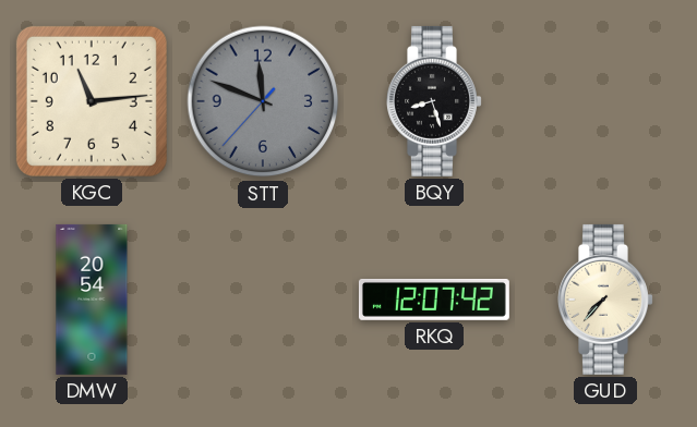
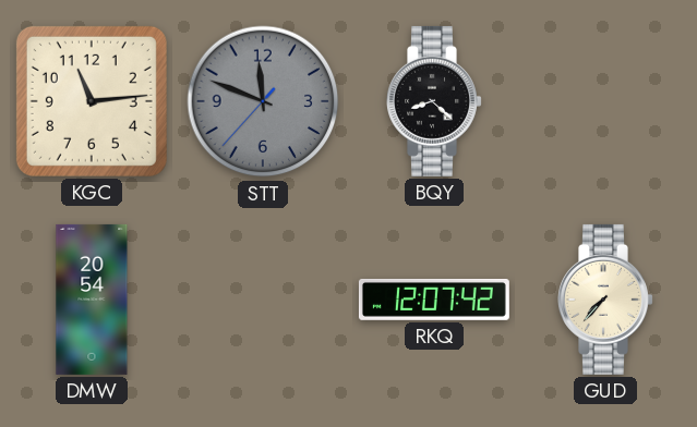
BQY: 8:27 -> 8:22 (435, 101)
